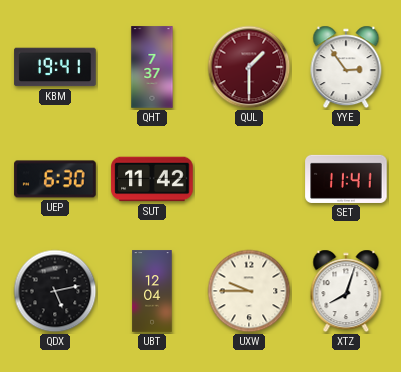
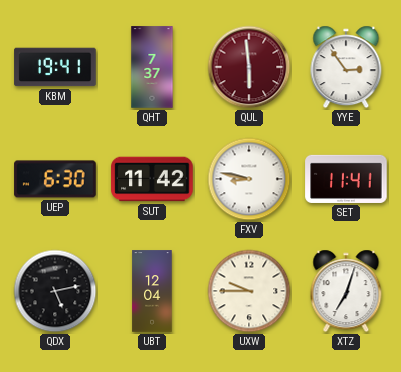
QUL: 1:30 -> 5:59 (249, 67)
FXV: none -> 8:47 (249, 179)
XTZ: 8:03 -> 7:03 (346, 291)
